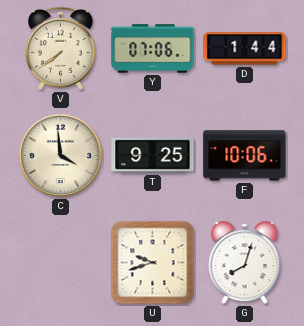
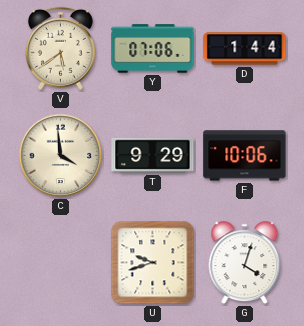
V: 7:39 -> 5:39 (60, 48)
T: 9:25 -> 9:29 (153, 155)
G: 8:03 -> 4:03 (245, 263)
